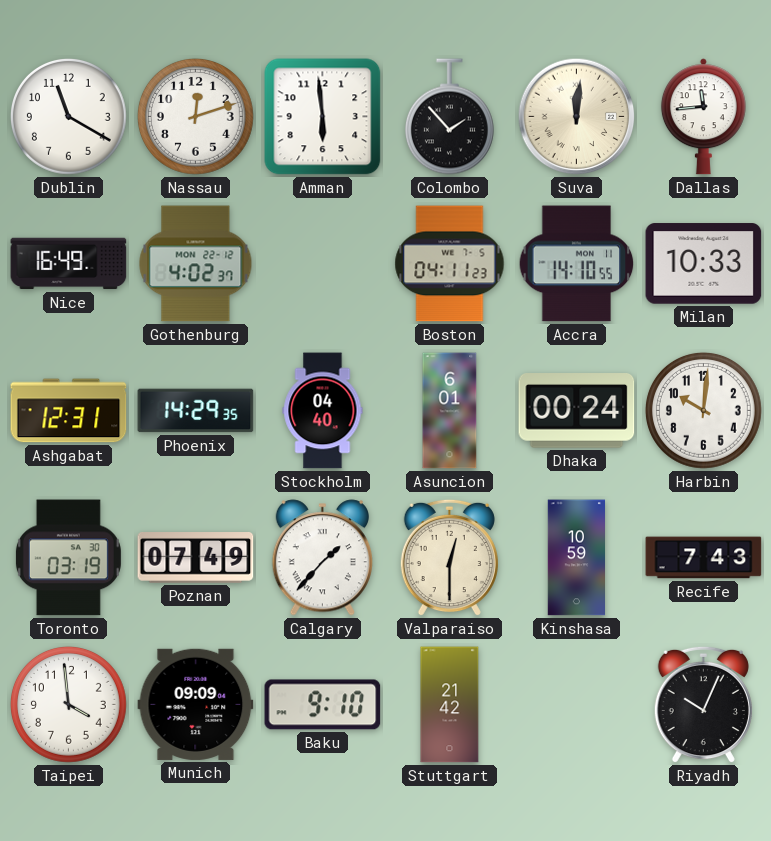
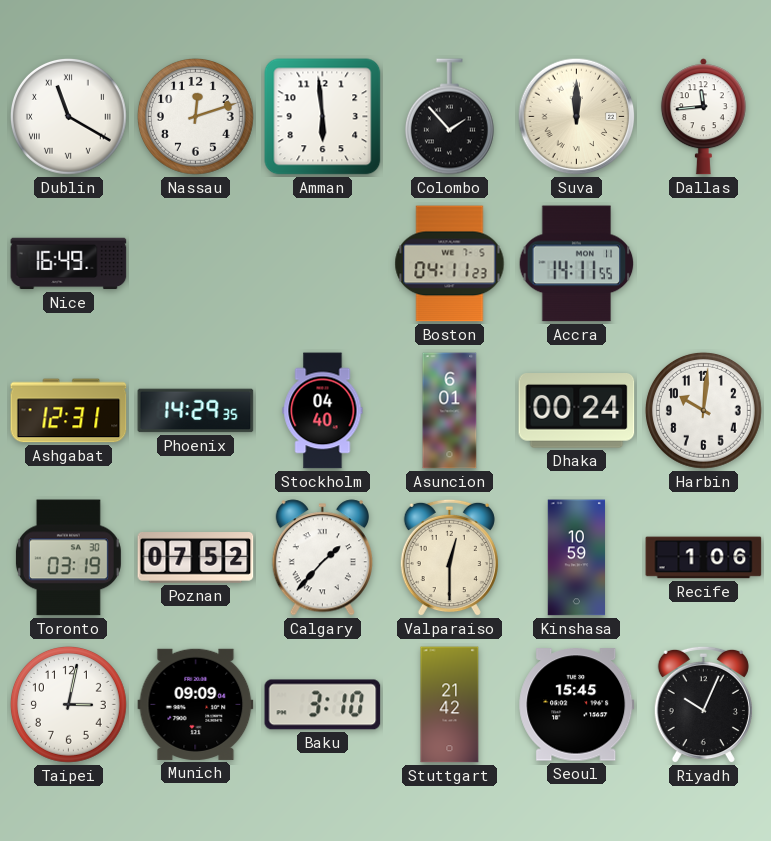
Dublin numerals: Arabic -> Roman (68, 116)
Suva: 12:01 -> 12:00 (577, 117)
Gothenburg: 4:02 -> none (196, 264)
Accra: 14:10 -> 14:11 (577, 264)
Milan: 10:33 -> none (704, 264)
Poznan: 07:49 -> 07:52 (196, 558)
Recife: 7:43 -> 1:06 (704, 558)
Taipei: 3:59 -> 3:02 (68, 704)
Baku: 9:10 -> 3:10 (323, 705)
Seoul: none -> 15:45 (577, 705)
